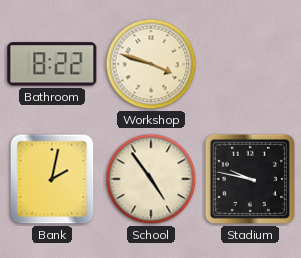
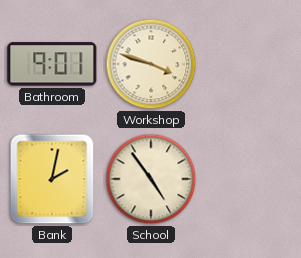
Bathroom: 8:22 -> 9:01 (52, 64)
Stadium: 9:47 -> none (250, 179)
